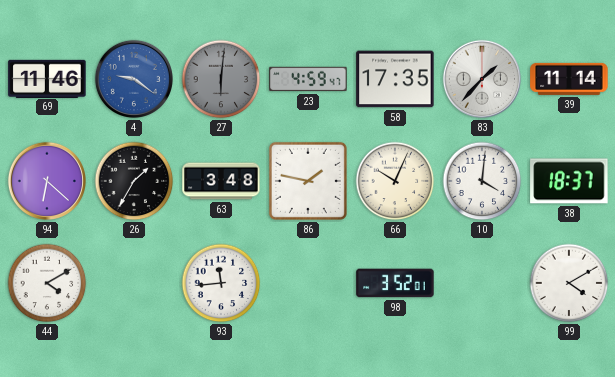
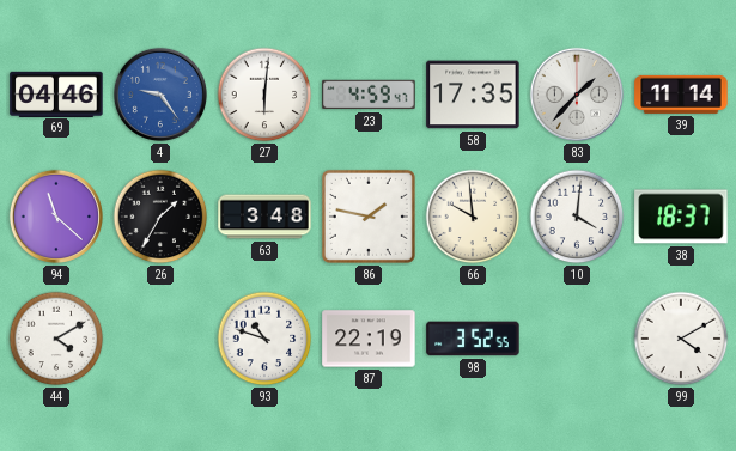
69: 11:46 -> 04:46 (56, 93)
4: 9:21 -> 9:24 (160, 95)
27 dial: grey -> white (264, 95)
94: 6:22 -> 11:22 (56, 217)
66: 10:04 -> 9:59 (473, 217)
93: 11:44 -> 10:48 (264, 339)
87: none -> 22:19 (369, 339)
98: 3:52:01 -> 3:52:55 (473, 339)
